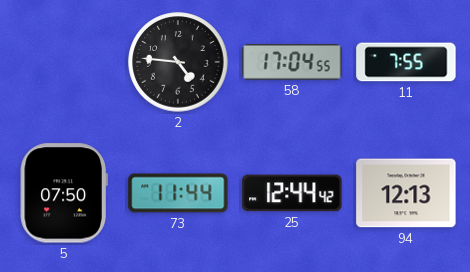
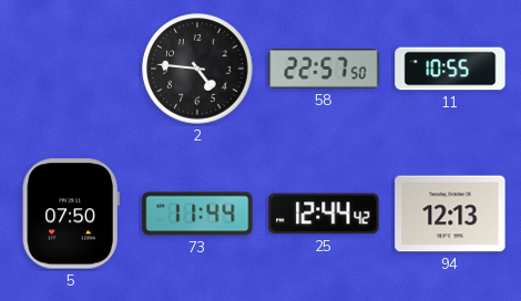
58: 17:04 -> 22:57 (324, 70)
11: 7:55 -> 10:55 (450, 69)
